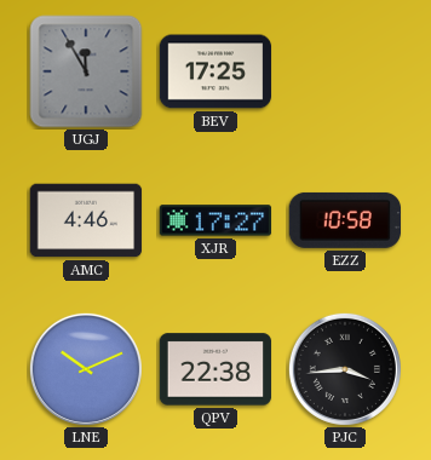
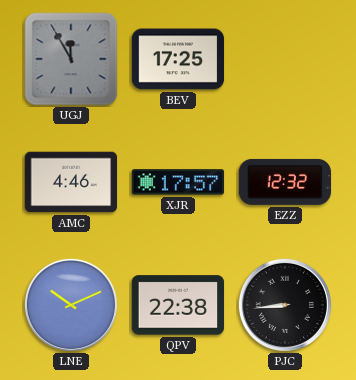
XJR: 17:27 -> 17:57 (178, 182)
EZZ: 10:58 -> 12:32 (285, 182)
PJC: 3:44 -> 8:44 (285, 305)
